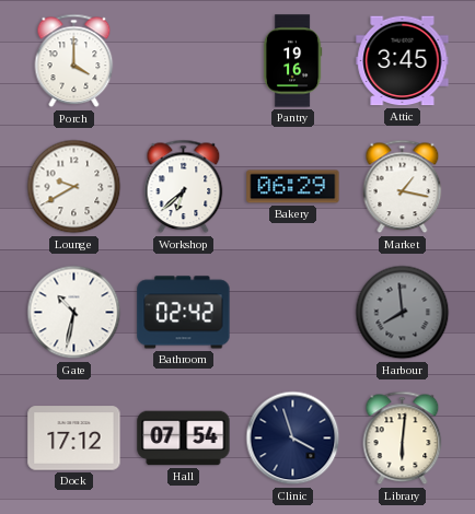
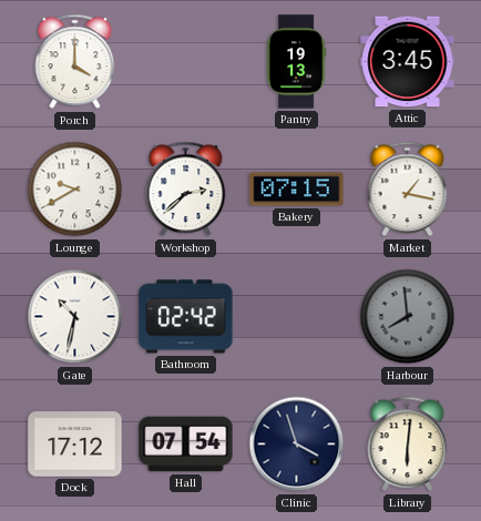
Pantry: 19:16 -> 19:13 (296, 62)
Workshop: 6:38 -> 2:38 (186, 190)
Bakery: 06:29 -> 07:15 (297, 190)
